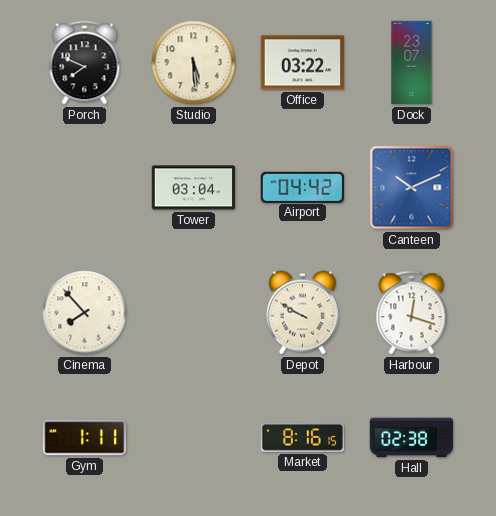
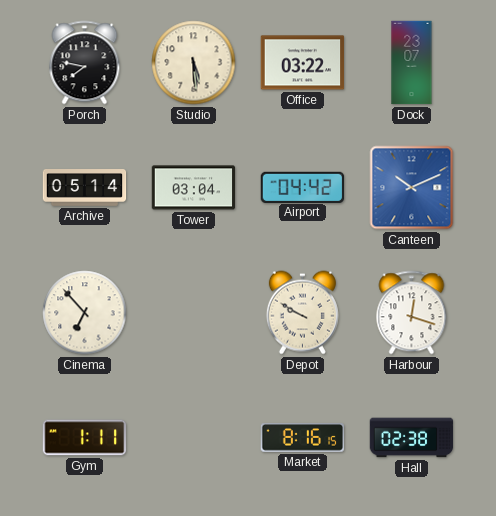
Porch: 7:49 -> 7:47 (85, 63)
Archive: none -> 05:14 (85, 188)
Cinema: 7:53 -> 6:53 (85, 313)
